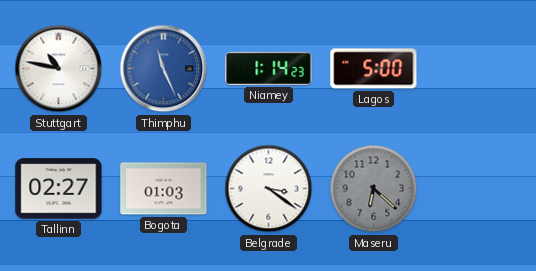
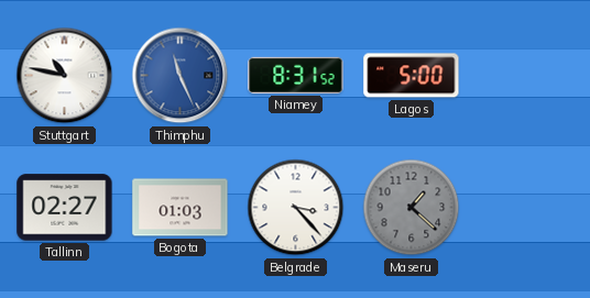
Niamey: 1:14 -> 8:31 (296, 75)
Belgrade: 3:21 -> 3:23 (296, 208)
Maseru: 6:22 -> 1:22 (412, 208)
